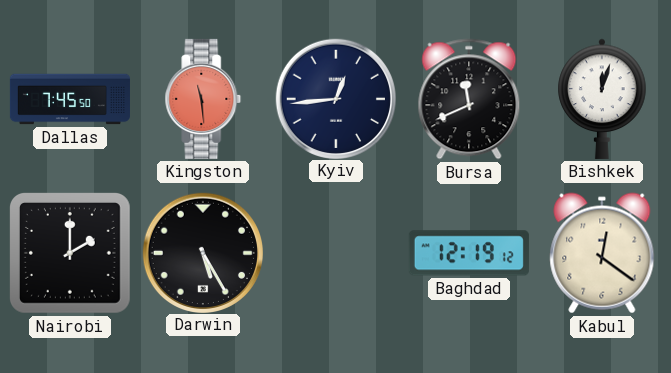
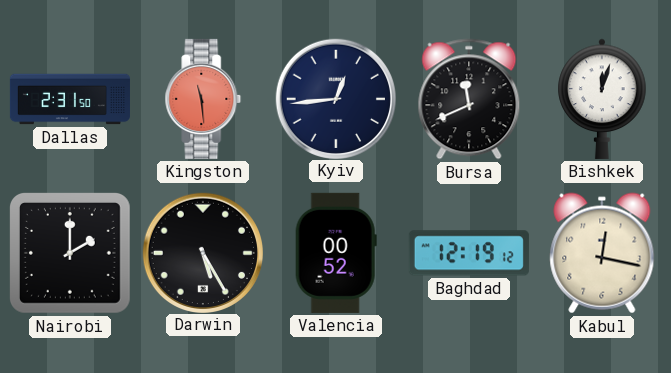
Dallas: 7:45 -> 2:31 (70, 99)
Valencia: none -> 00:52 (336, 253)
Kabul: 12:21 -> 12:17 (602, 253)
